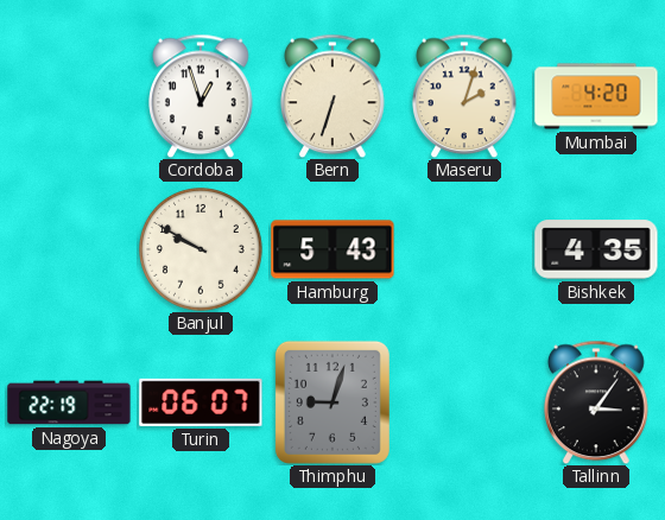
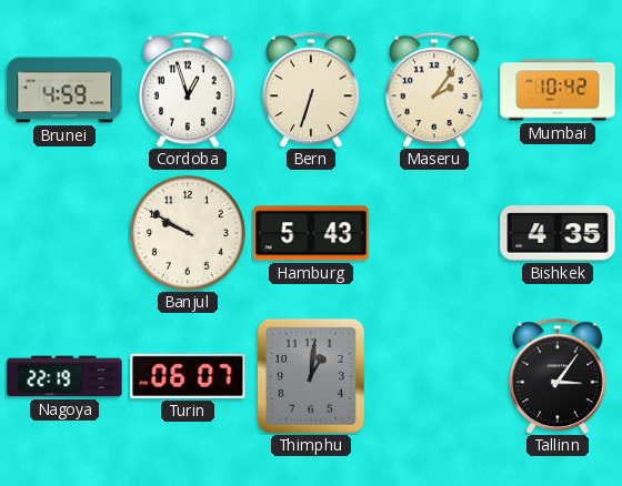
Brunei: none -> 4:59 (64, 90)
Maseru: 2:03 -> 2:06 (435, 90)
Mumbai: 4:20 -> 10:42 (558, 90)
Thimphu: 9:03 -> 1:01 (311, 376)
